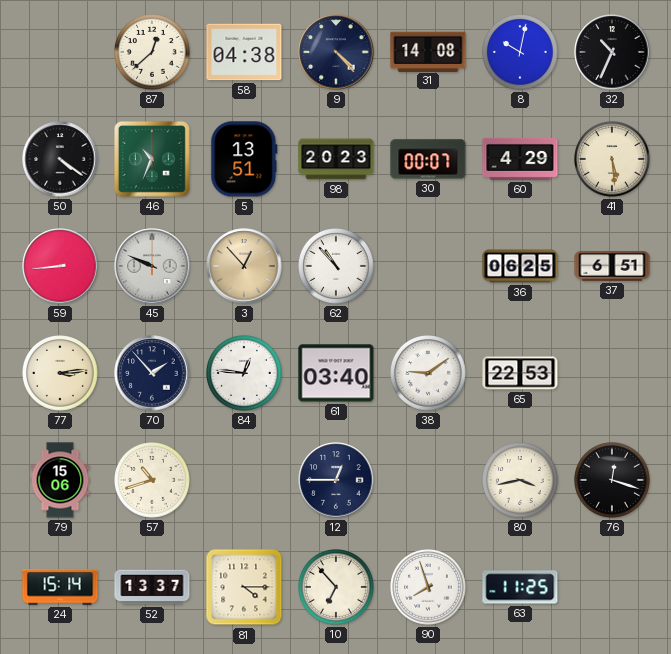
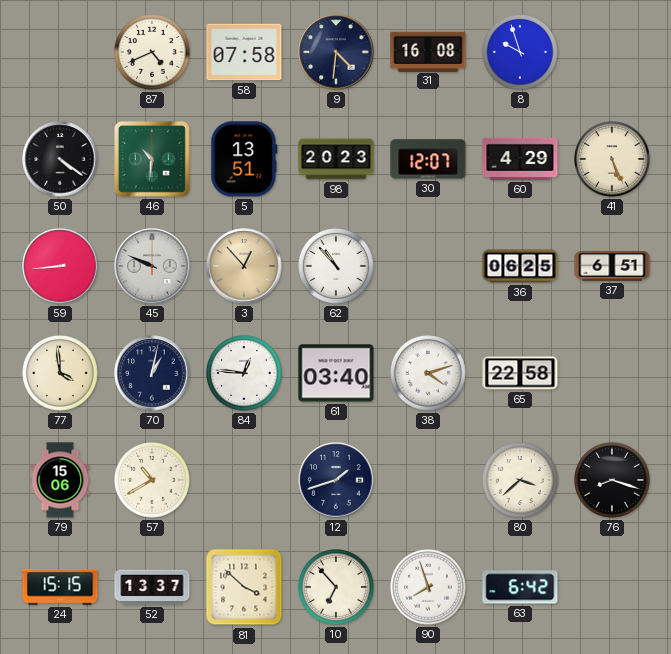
87: 12:38 -> 4:41 (153, 53)
58: 04:38 -> 07:58 (244, 52)
9: 4:23 -> 4:31 (336, 52)
31: 14:08 -> 16:08 (428, 51)
8: 10:02 -> 9:57 (521, 53)
32: 10:34 -> none (612, 52)
46: 10:34 -> 10:31 (152, 159)
30: 00:07 -> 12:07 (428, 159)
41: 5:29 -> 5:26 (613, 160)
77: 3:14 -> 3:59 (61, 374)
70: 1:53 -> 1:02 (152, 373)
38: 9:09 -> 4:12 (429, 374)
65: 22:53 -> 22:58 (520, 373)
57: 10:42 -> 10:40 (153, 481)
12: 12:45 -> 1:42 (336, 480)
80: 3:43 -> 3:38 (521, 481)
76: 12:18 -> 8:18 (613, 481)
24: 15:14 -> 15:15 (60, 587)
81: 4:15 -> 3:52 (244, 587)
63: 11:25 -> 6:42 (520, 587)
